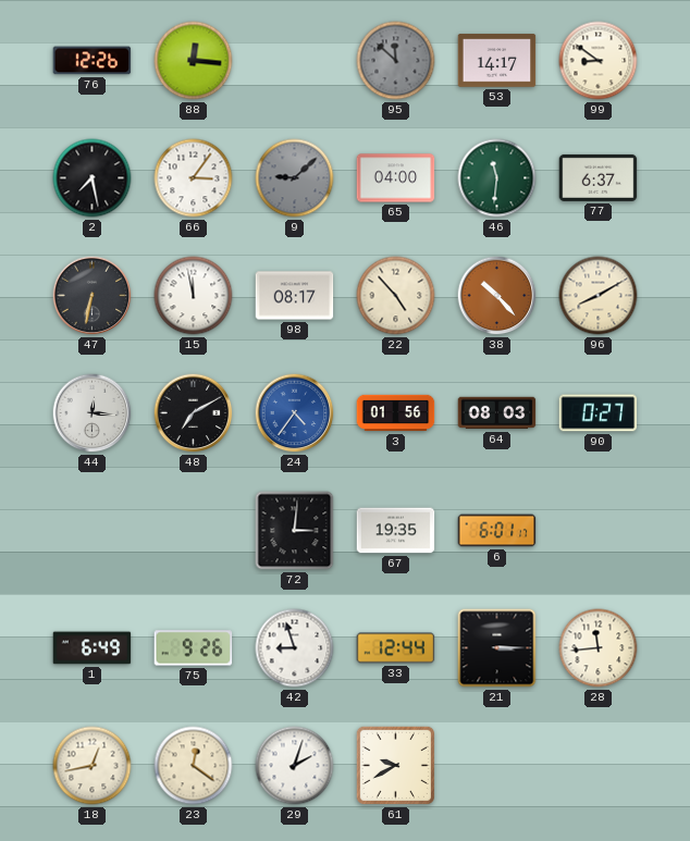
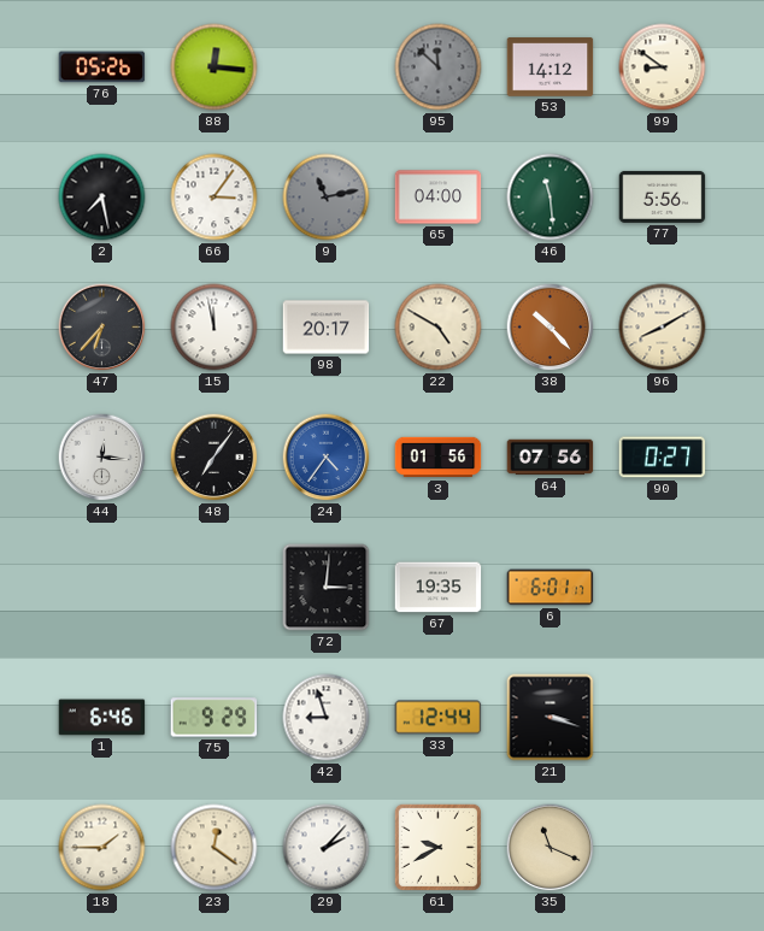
76: 12:26 -> 05:26 (102, 67)
53: 14:17 -> 14:12 (551, 67)
9: 9:08 -> 11:13 (327, 198)
46: 11:31 -> 11:29 (551, 198)
77: 6:37 -> 5:56 (663, 196)
47: 6:32 -> 6:37 (102, 328)
98: 08:17 -> 20:17 (327, 328)
22: 4:53 -> 4:50 (439, 328)
48: 7:10 -> 7:06 (214, 458)
64: 08:03 -> 07:56 (551, 458)
1: 6:49 -> 6:46 (102, 718)
75: 9:26 -> 9:29 (214, 718)
21: 3:15 -> 3:18 (551, 718)
28: 11:44 -> none (599, 648)
18: 12:43 -> 1:45 (102, 848)
29: 2:03 -> 2:07 (327, 848)
35: none -> 11:19 (551, 848)
